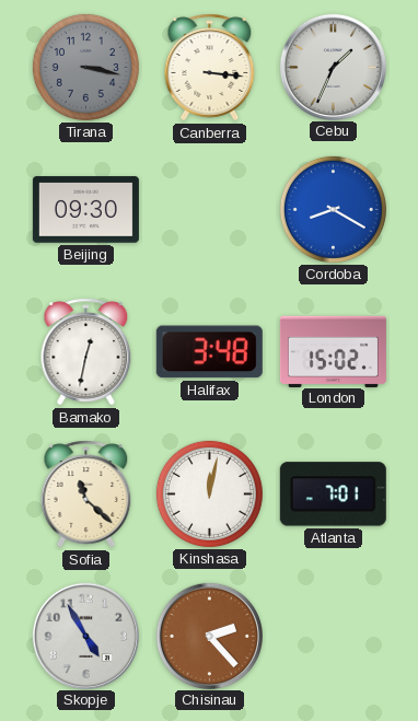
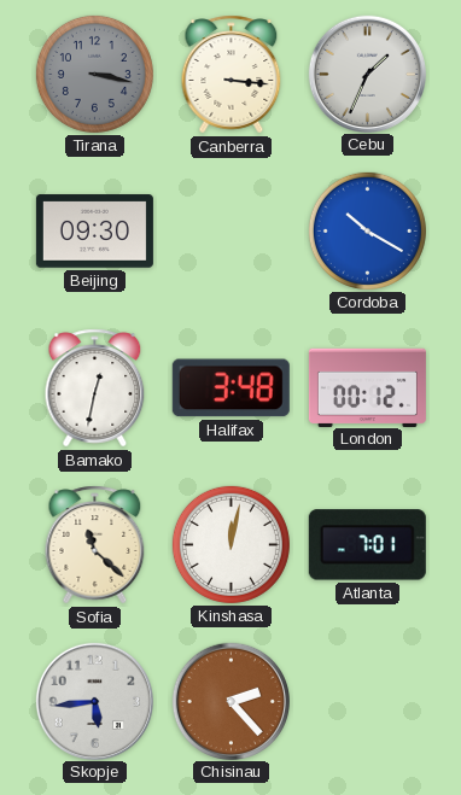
Cordoba: 8:20 -> 10:20 (367, 230)
London: 15:02 -> 00:12 (367, 387)
Skopje: 4:55 -> 5:44 (94, 701)
